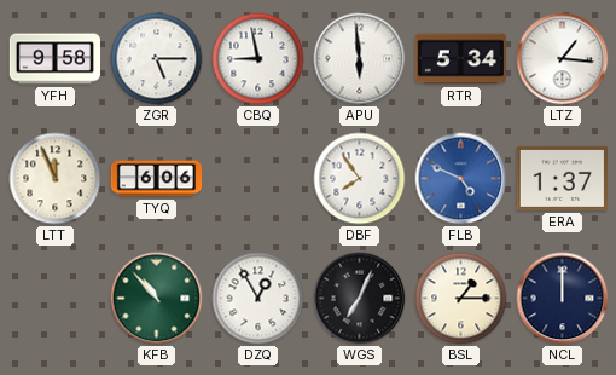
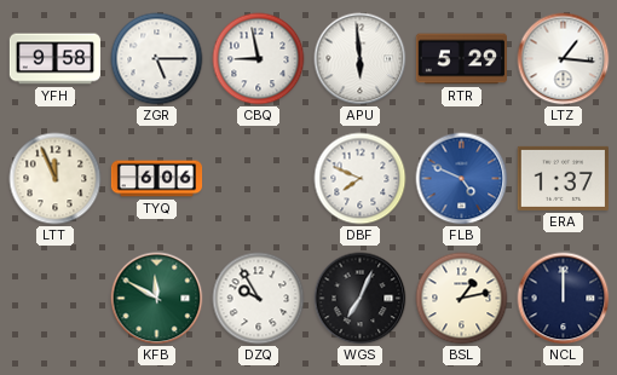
RTR: 5:34 -> 5:29 (461, 59)
DBF: 7:54 -> 7:49 (361, 179)
KFB: 10:53 -> 11:50 (157, 299)
DZQ: 12:55 -> 9:55 (259, 299)
BSL: 1:15 -> 1:13 (462, 299)
